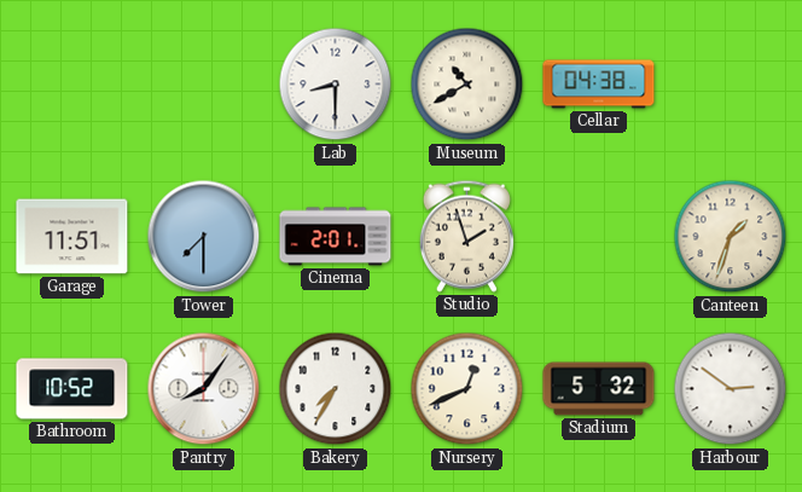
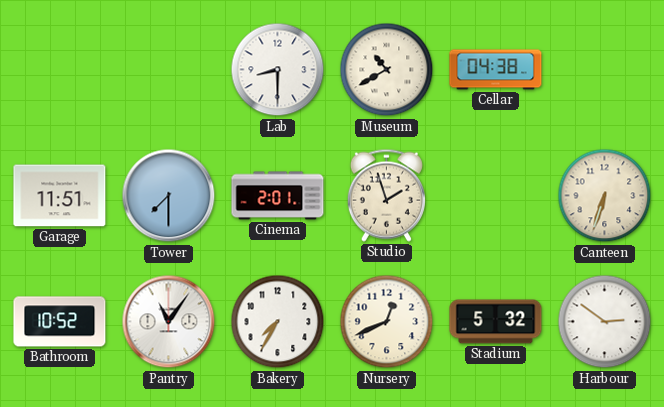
Canteen: 1:33 -> 6:33 (605, 196)
Pantry: 8:06 -> 11:06 (169, 322)
